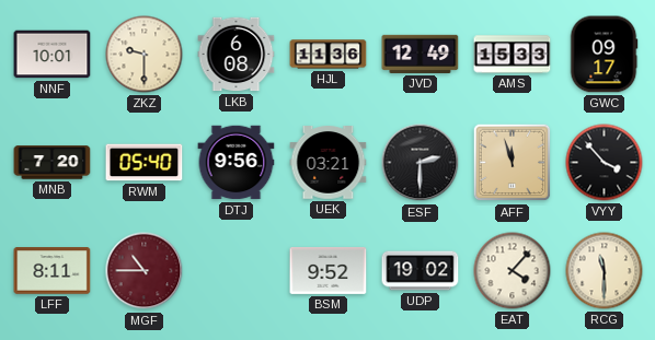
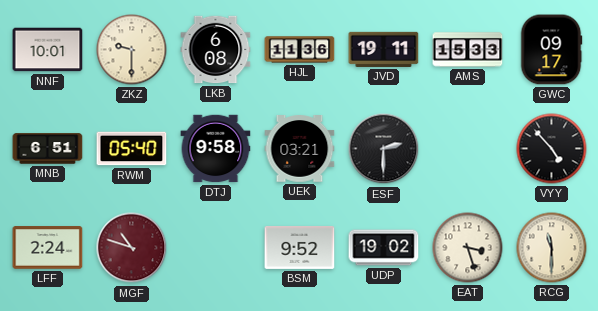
JVD: 12:49 -> 19:11 (384, 49)
MNB: 7:20 -> 6:51 (48, 149)
DTJ: 9:56 -> 9:58 (216, 149)
AFF: 11:57 -> none (513, 163)
VYY: 3:53 -> 4:53 (552, 149)
LFF: 8:11 -> 2:24 (48, 248)
MGF: 10:45 -> 10:48 (132, 248)
EAT: 4:07 -> 3:27 (468, 248)
